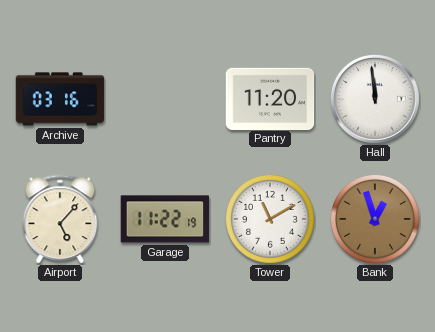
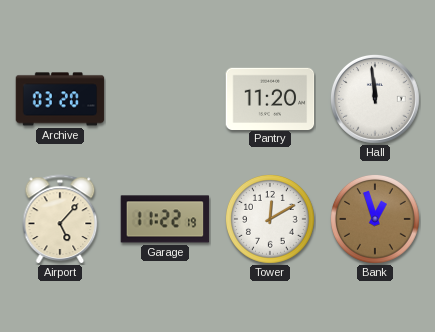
Archive: 03:16 -> 03:20 (60, 99)
Tower: 11:10 -> 12:10 (271, 220)
